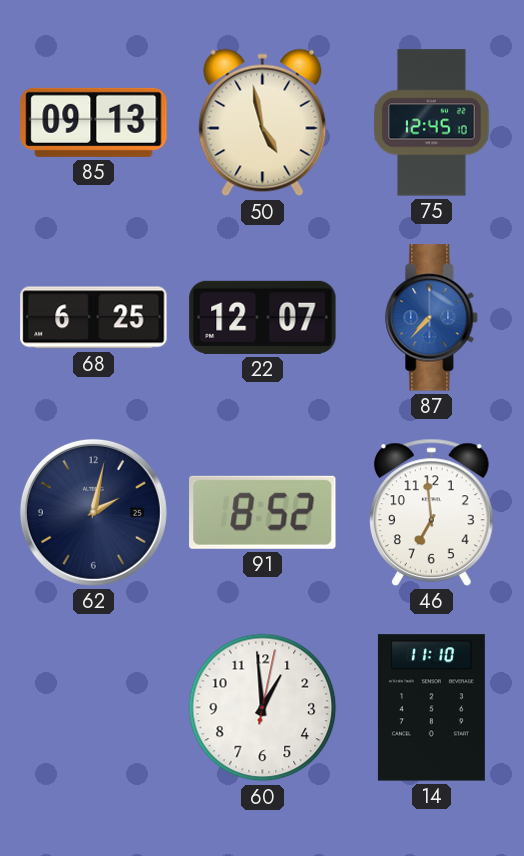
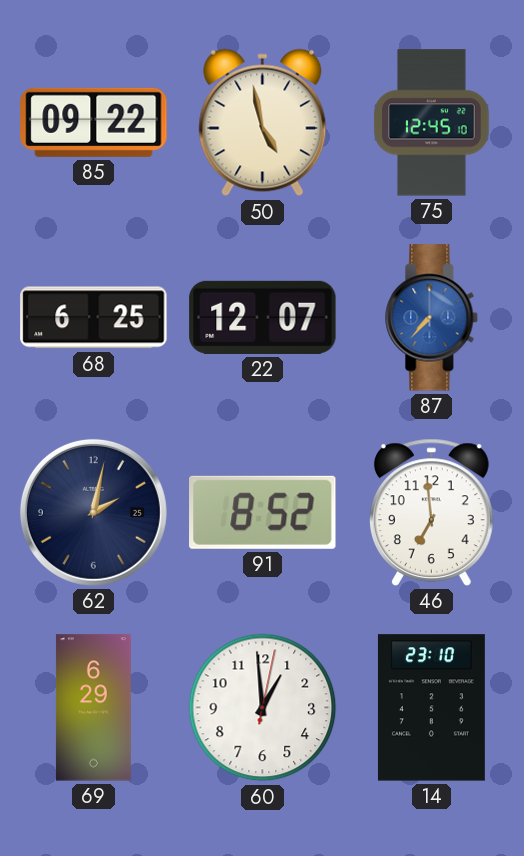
85: 09:13 -> 09:22 (94, 122)
69: none -> 6:29 (93, 708)
14: 11:10 -> 23:10 (431, 708)
